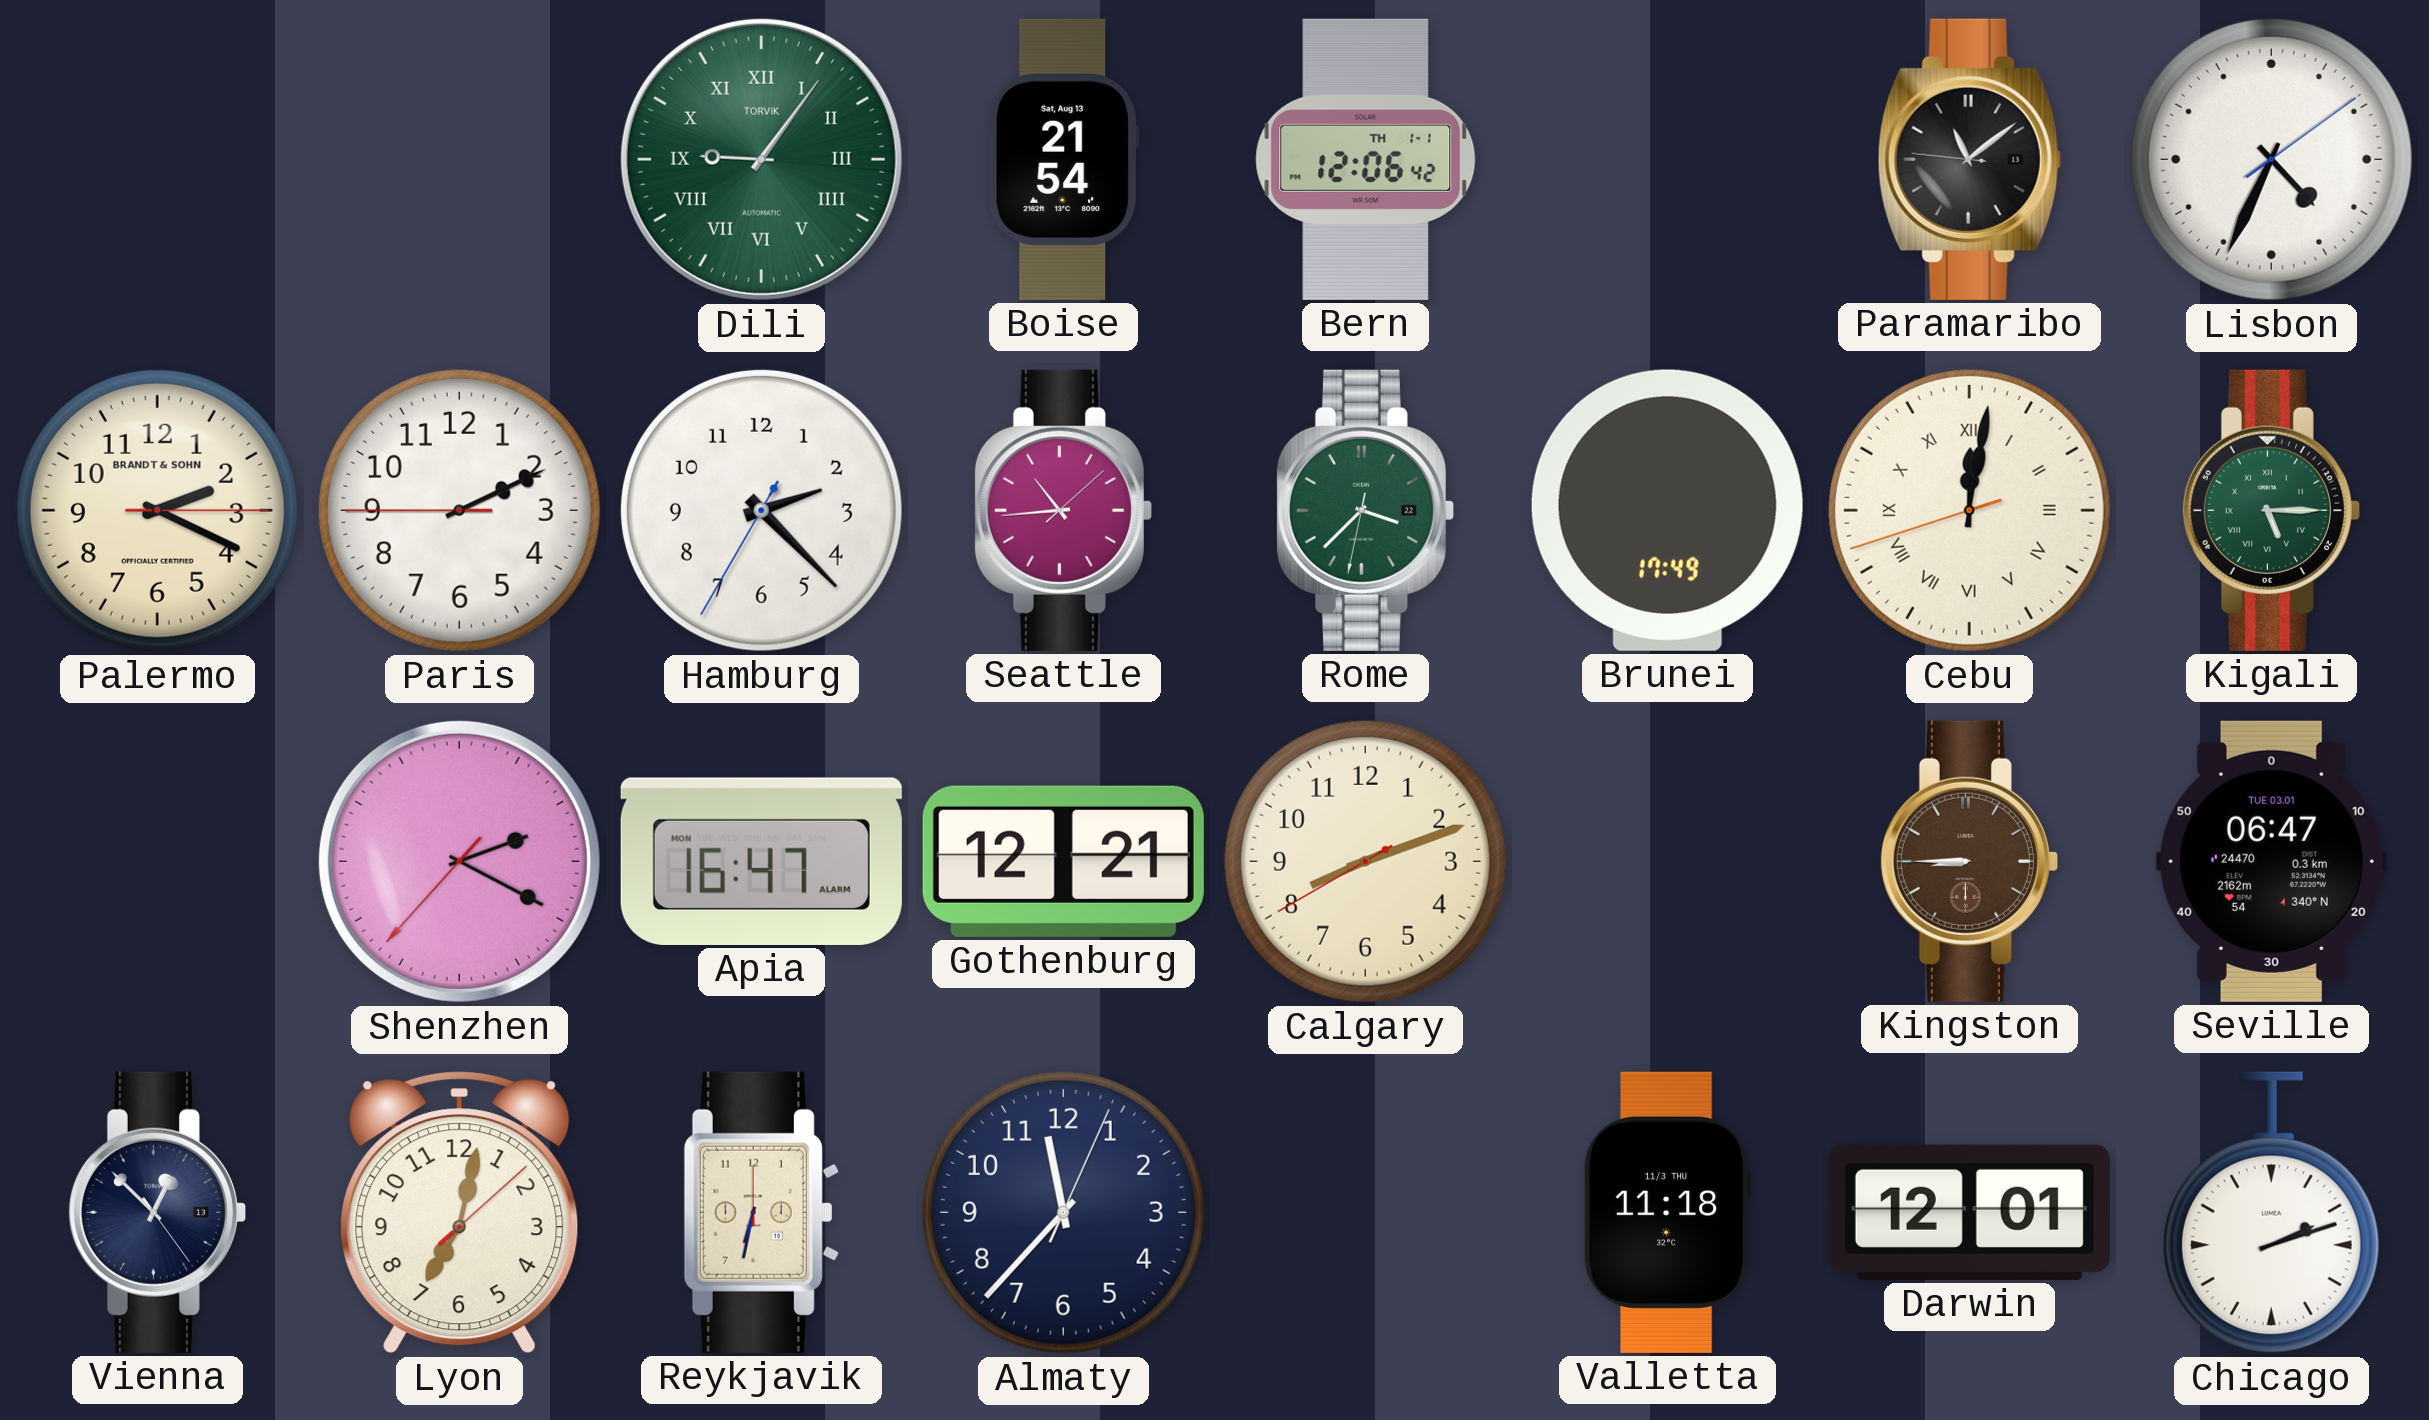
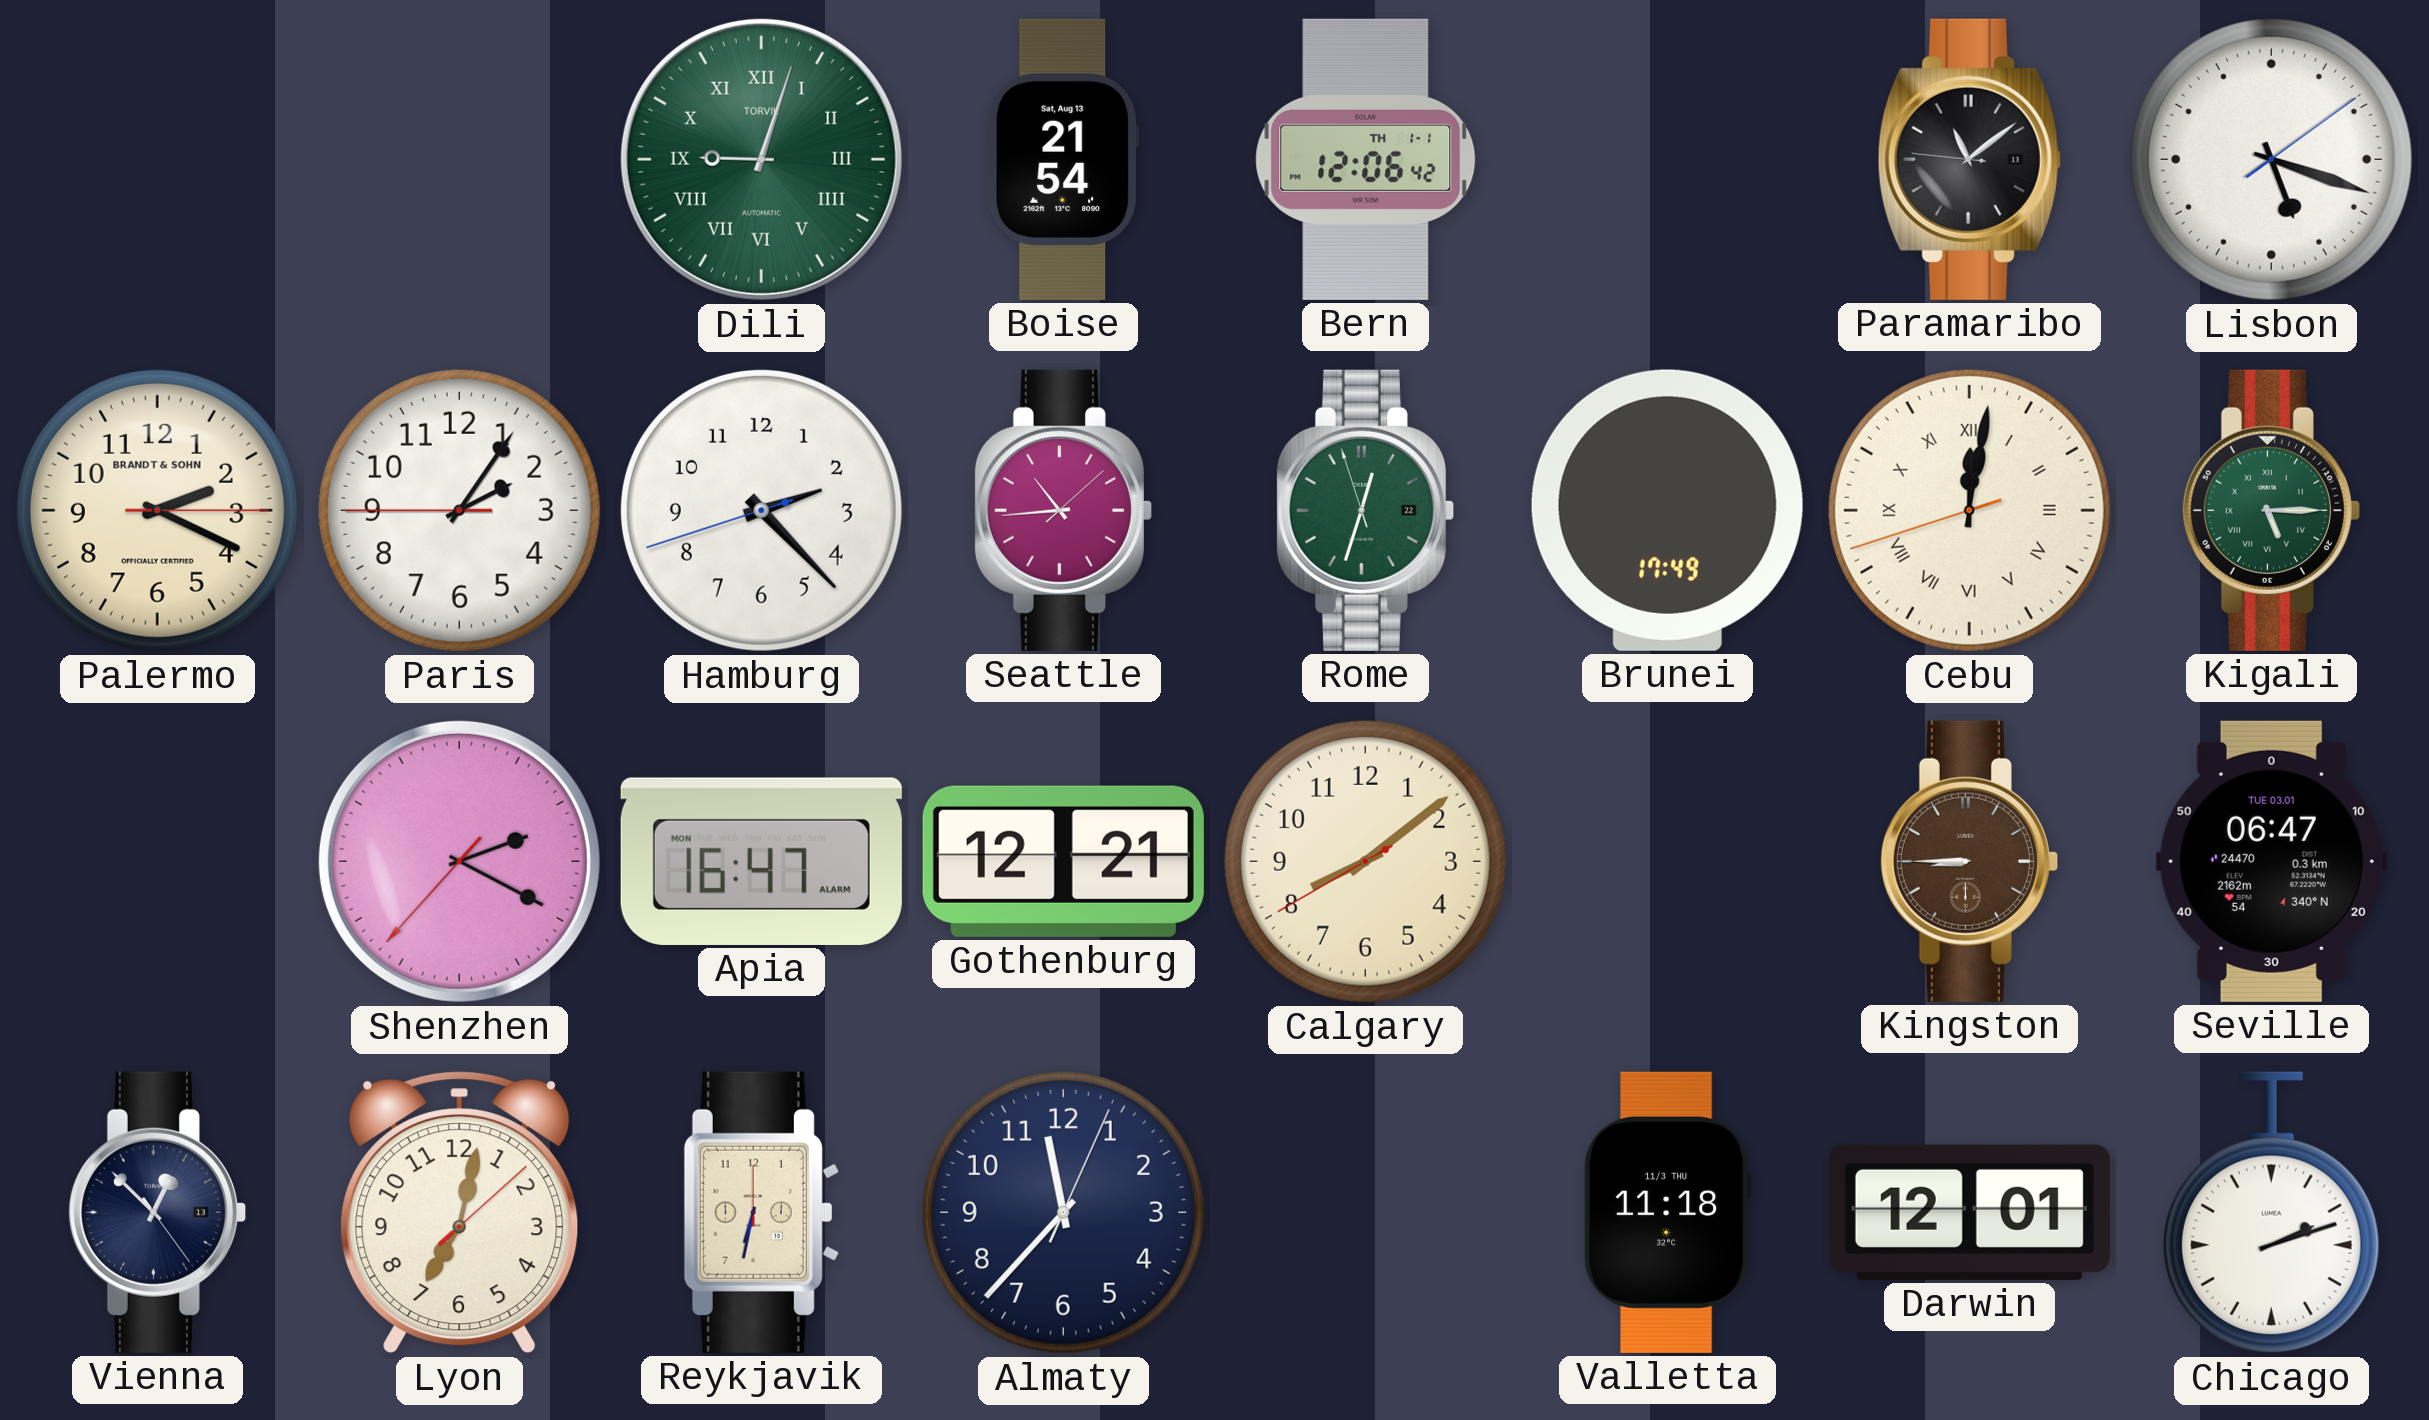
Dili: 9:06 -> 9:03 (761, 159)
Lisbon: 4:34 -> 5:18 (2271, 159)
Paris: 2:10 -> 2:05 (459, 510)
Hamburg: 2:22:35 -> 2:22:42 (761, 510)
Rome: 3:37 -> 12:32 (1365, 510)
Calgary: 8:11 -> 8:08 (1365, 861)
